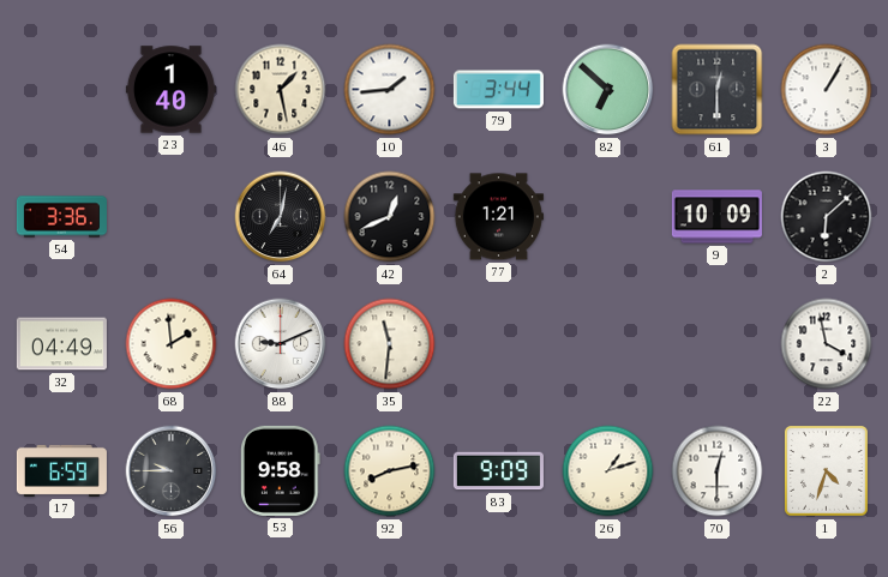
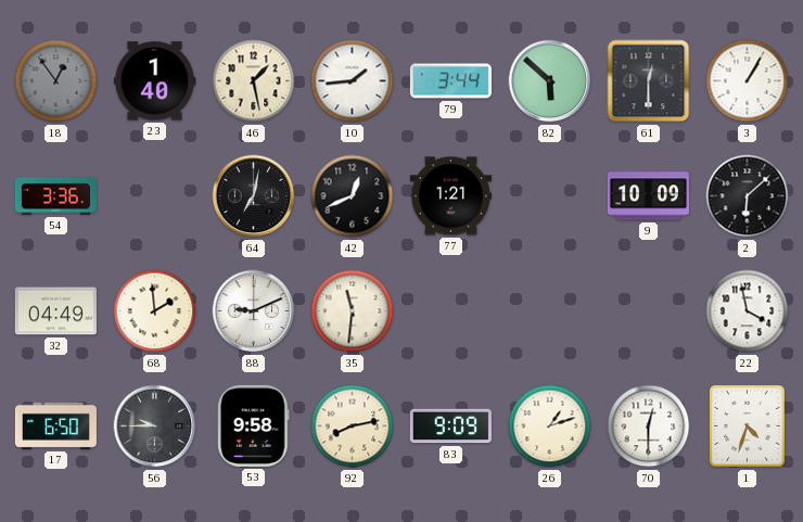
18: none -> 12:54 (56, 81)
82: 6:52 -> 5:52 (550, 81)
17: 6:59 -> 6:50 (55, 425)
